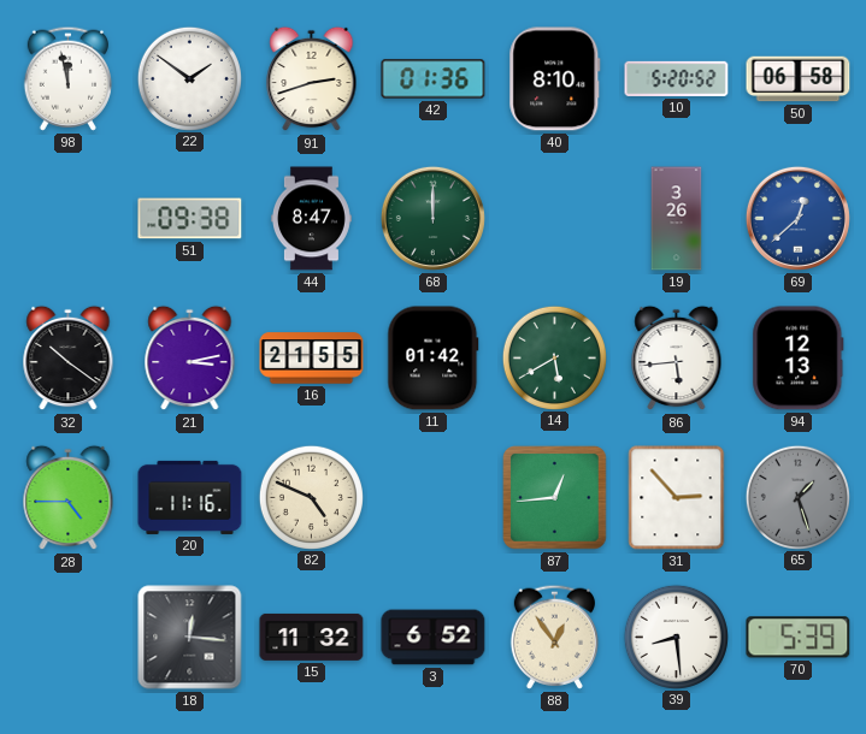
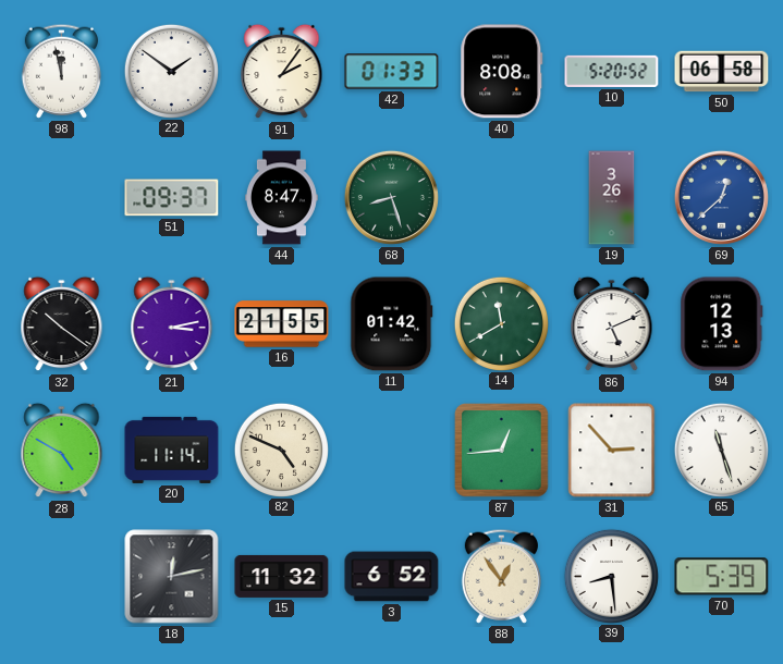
91: 2:42 -> 2:06 (282, 72)
42: 01:36 -> 01:33 (392, 72)
40: 8:10 -> 8:08 (502, 72)
51: 09:38 -> 09:37 (172, 198)
68: 12:00 -> 8:27 (391, 197)
14: 5:40 -> 11:40 (501, 323)
86: 5:44 -> 5:11 (612, 324)
28: 4:45 -> 4:50 (62, 451)
20: 11:16 -> 11:14 (172, 450)
65: 1:27 -> 11:27 (721, 450)
65 dial: grey -> white (721, 450)
18: 12:16 -> 12:13 (172, 577)
